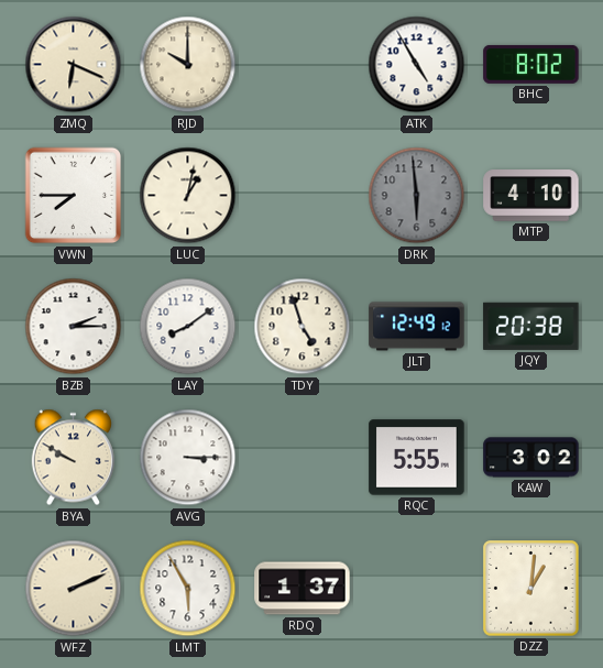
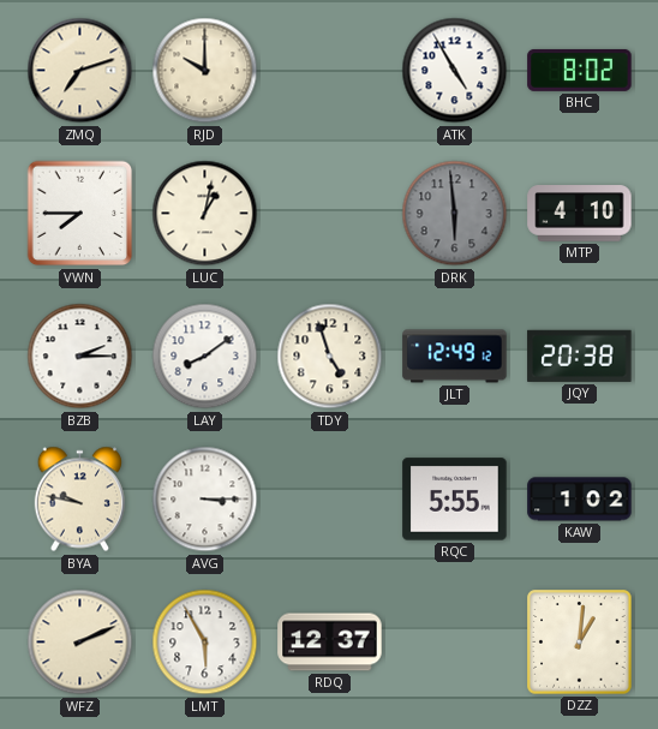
ZMQ: 6:19 -> 7:12 (80, 71)
BYA: 9:50 -> 9:47 (79, 500)
KAW: 3:02 -> 1:02 (580, 500)
RDQ: 1:37 -> 12:37 (330, 643)
